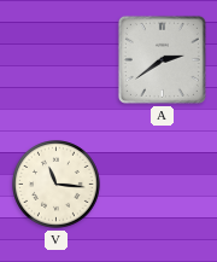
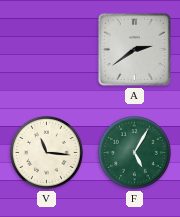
F: none -> 5:05 (135, 153)
